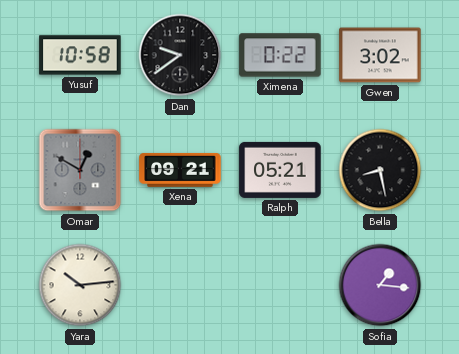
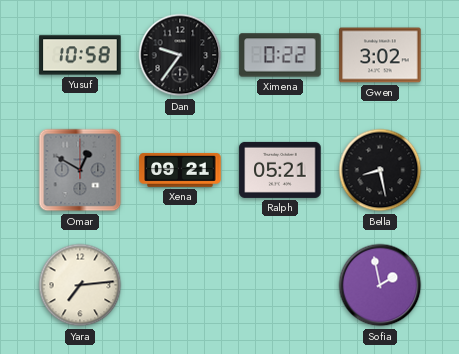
Dan: 9:39 -> 9:36 (180, 55)
Yara: 10:14 -> 7:14 (80, 285)
Sofia: 1:16 -> 1:58 (380, 285)
